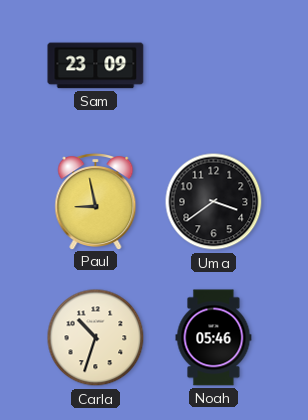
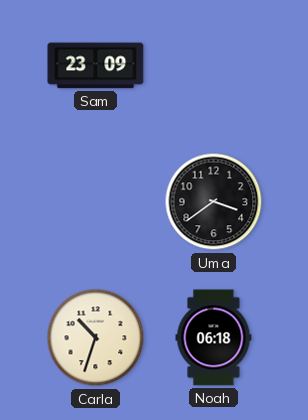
Paul: 8:58 -> none (96, 202)
Noah: 05:46 -> 06:18 (214, 338)
